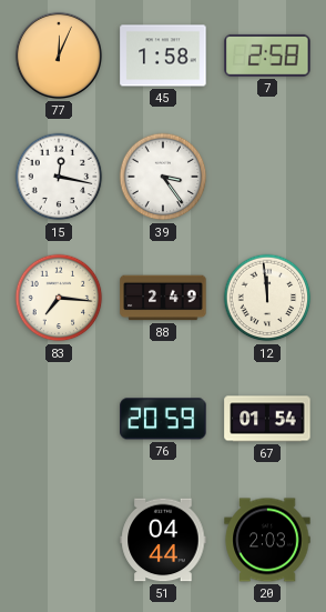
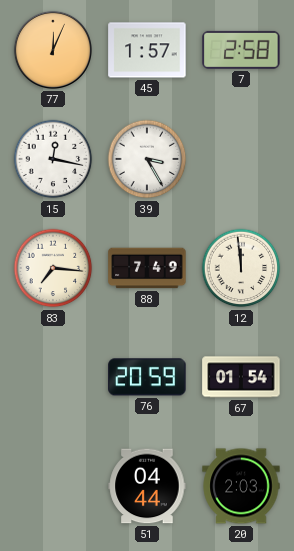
45: 1:58 -> 1:57 (147, 50)
39: 3:24 -> 3:25 (147, 159)
88: 2:49 -> 7:49 (147, 268)
